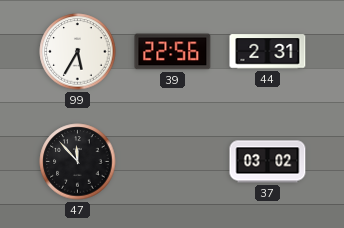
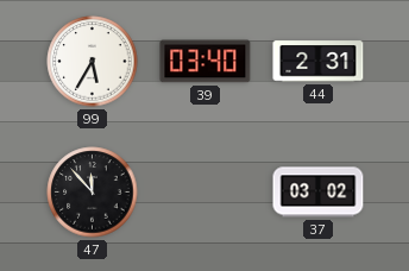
39: 22:56 -> 03:40 (206, 62)
